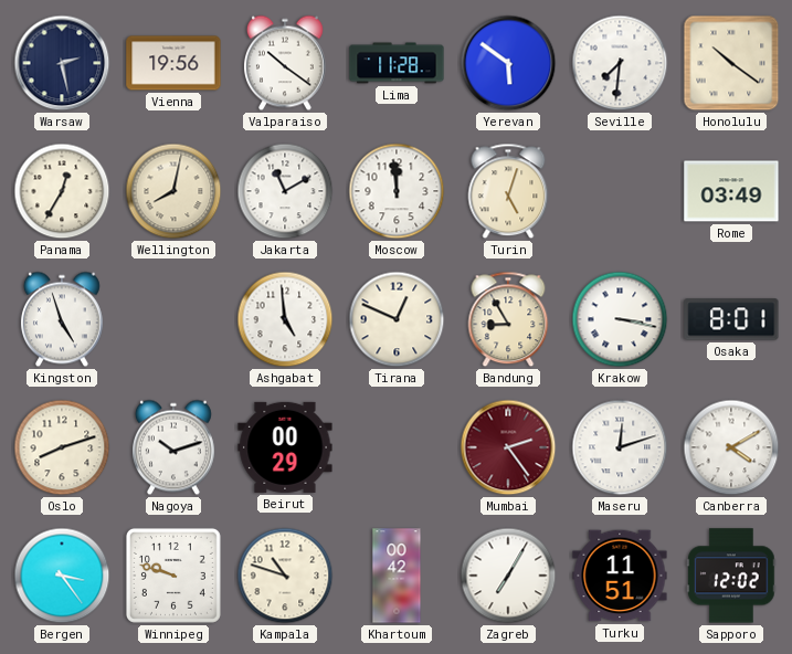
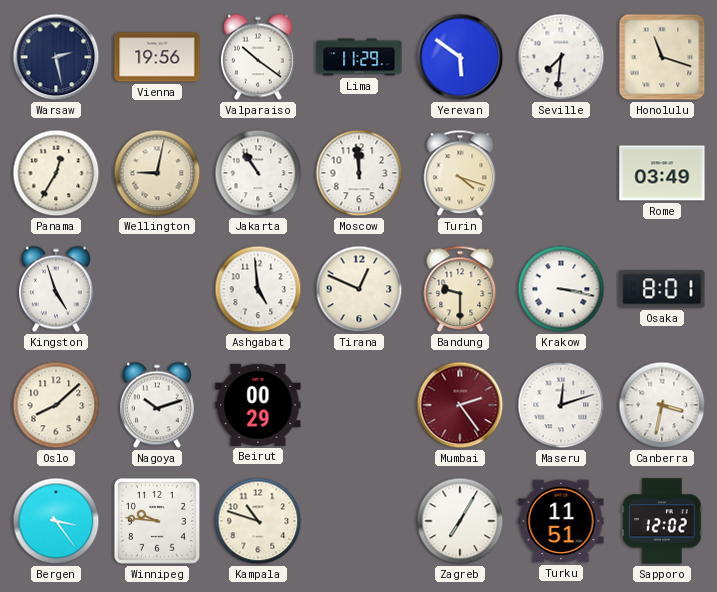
Lima: 11:28 -> 11:29 (359, 57)
Honolulu: 10:21 -> 11:18 (662, 57)
Wellington: 8:02 -> 9:02 (157, 173)
Jakarta: 11:10 -> 10:54 (258, 173)
Turin: 5:03 -> 4:18 (460, 173)
Bandung: 8:55 -> 9:30 (460, 289)
Oslo: 8:12 -> 8:08 (56, 405)
Canberra: 4:10 -> 3:32 (662, 405)
Winnipeg: 9:48 -> 9:46 (157, 521)
Khartoum: 00:42 -> none (397, 576)
